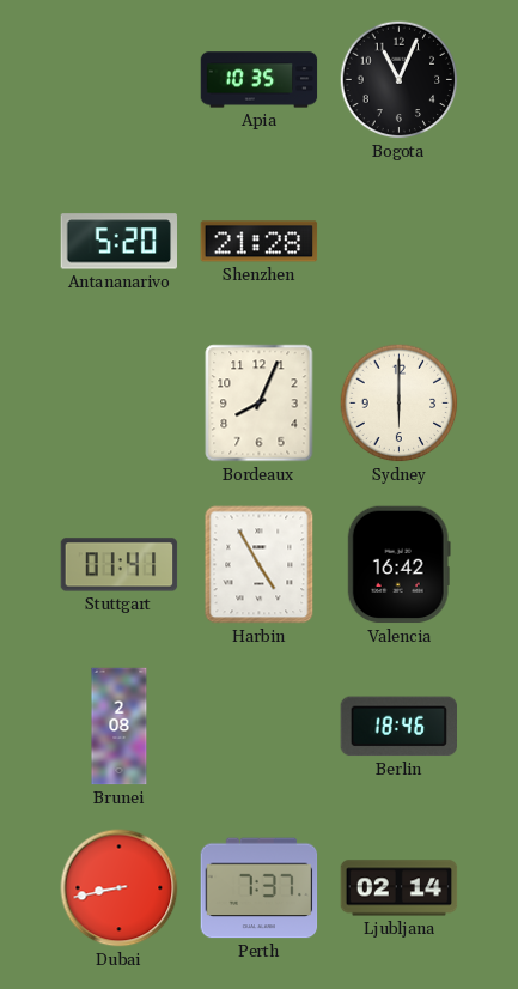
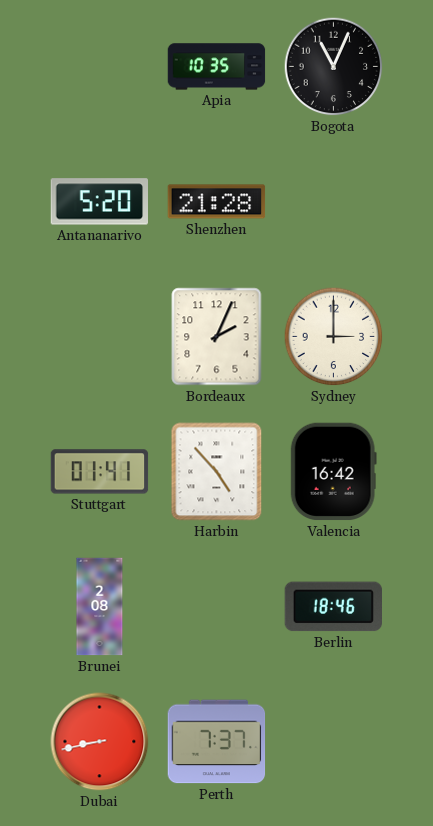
Bordeaux: 8:04 -> 2:04 (217, 337)
Sydney: 6:00 -> 3:00 (334, 337)
Harbin: 4:55 -> 4:53 (217, 472)
Ljubljana: 02:14 -> none (400, 888)
